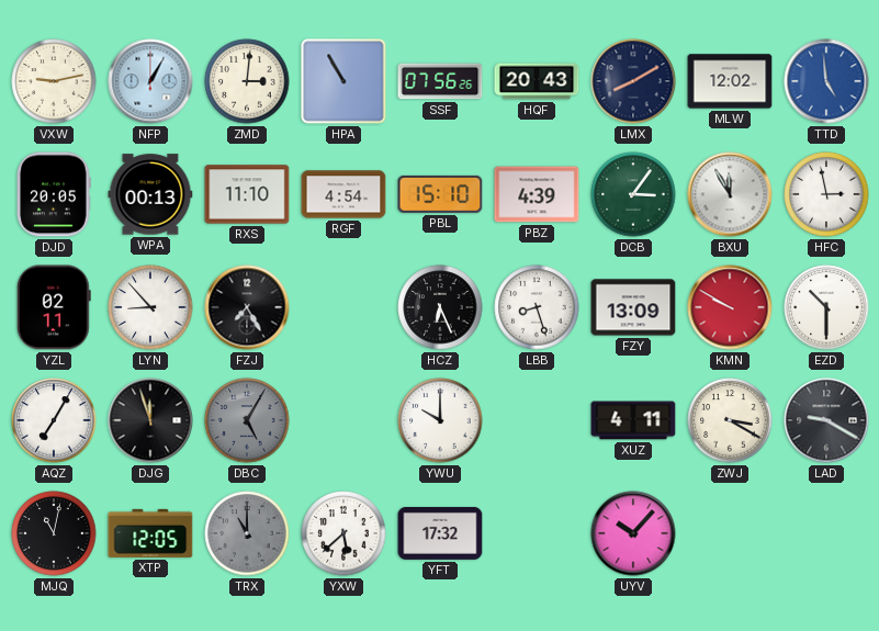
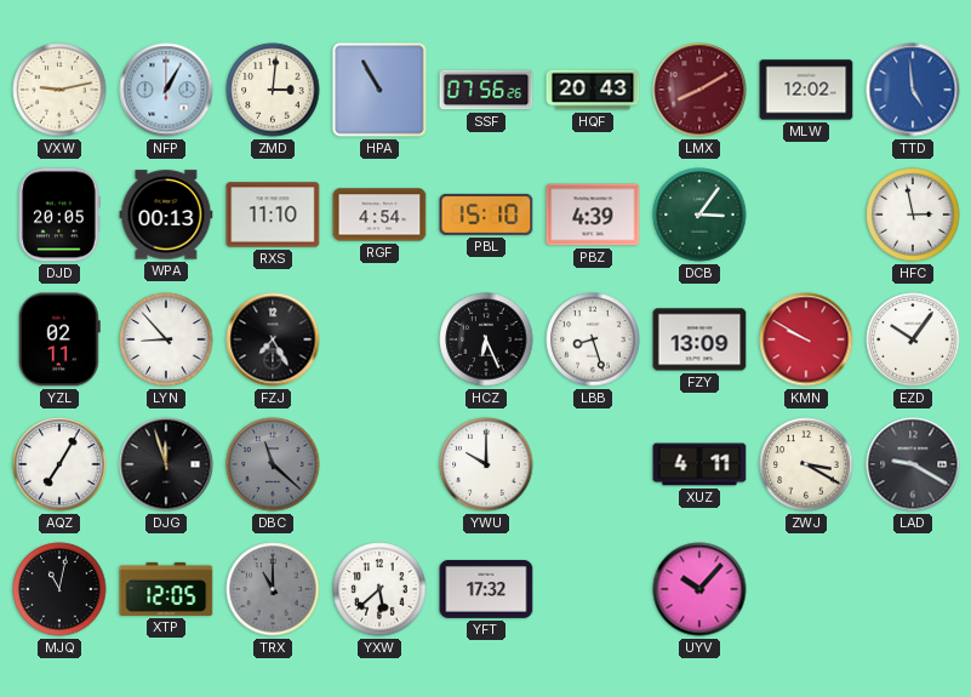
LMX dial: navy -> burgundy (699, 90)
BXU: 11:55 -> none (730, 194)
EZD: 10:30 -> 10:06 (913, 339)
DBC: 5:05 -> 11:22 (273, 464)
